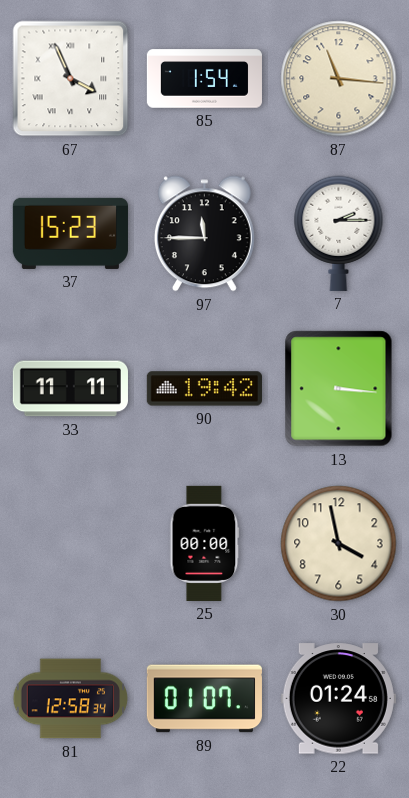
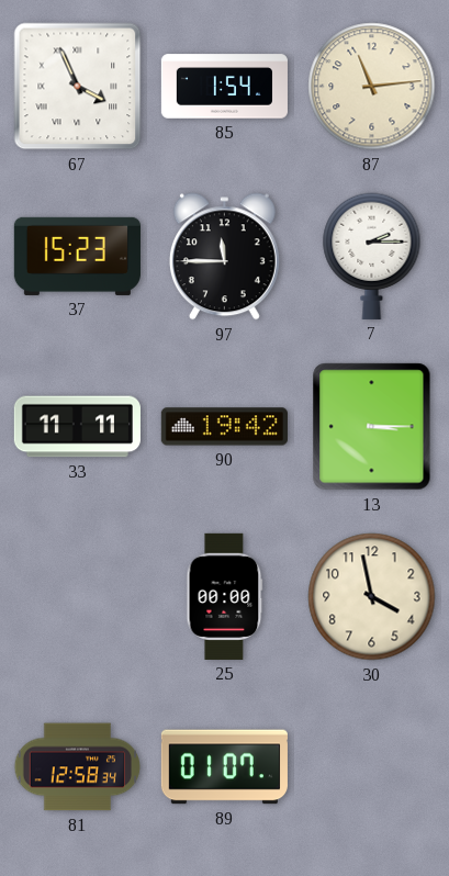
87: 11:16 -> 11:14 (372, 87)
13: 3:16 -> 3:15 (372, 427)
22: 01:24 -> none (338, 699)
